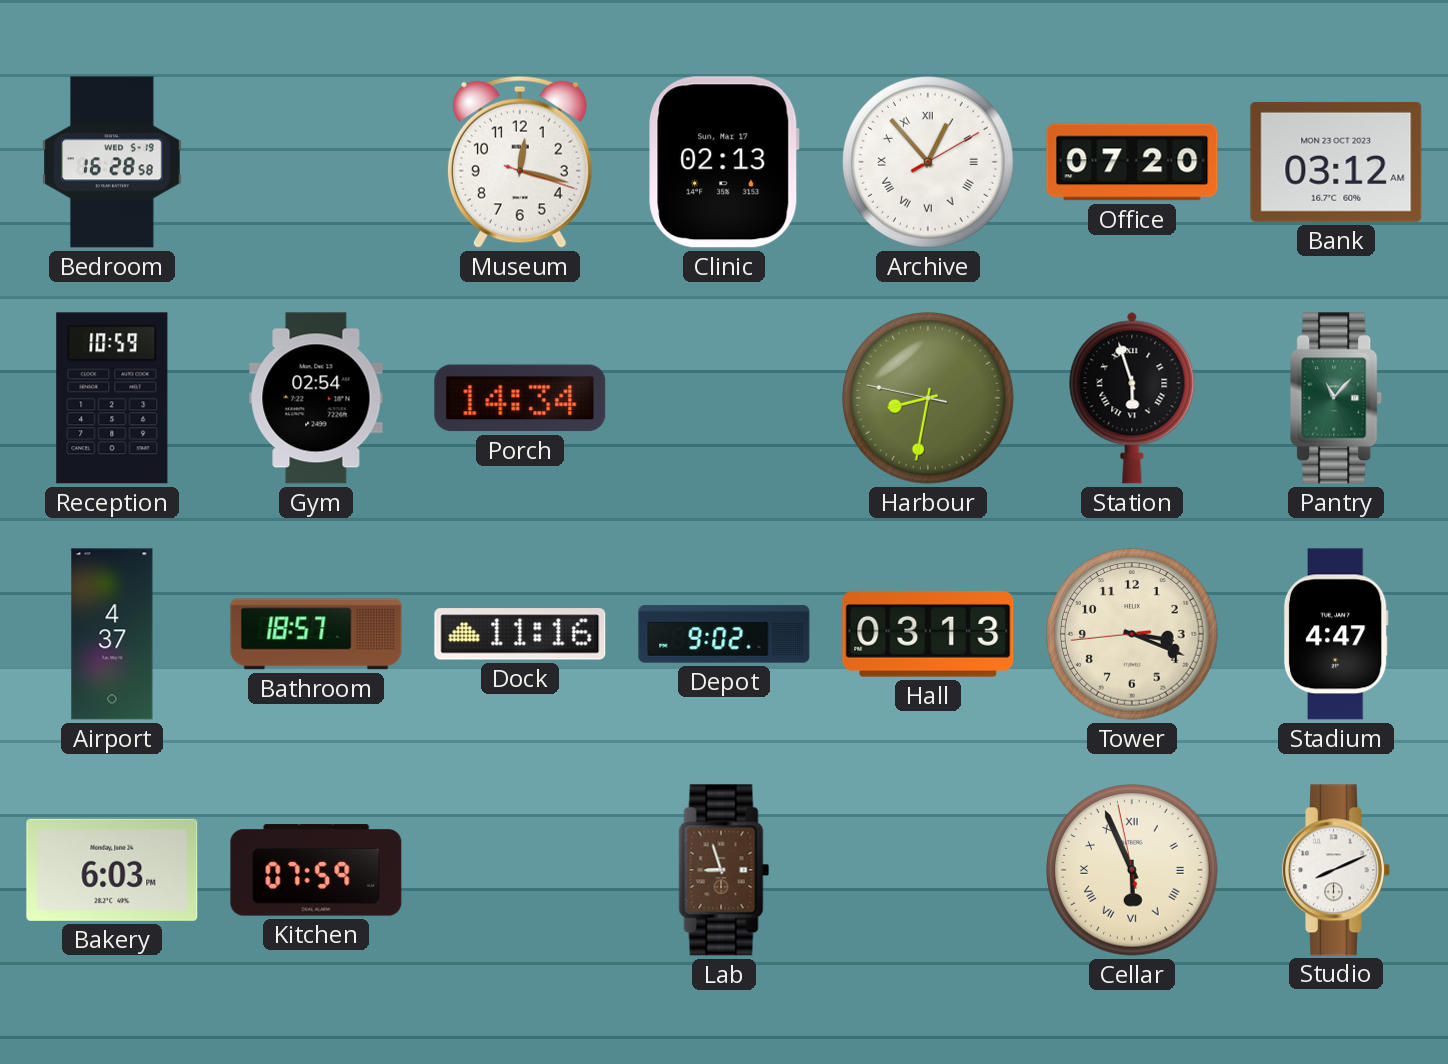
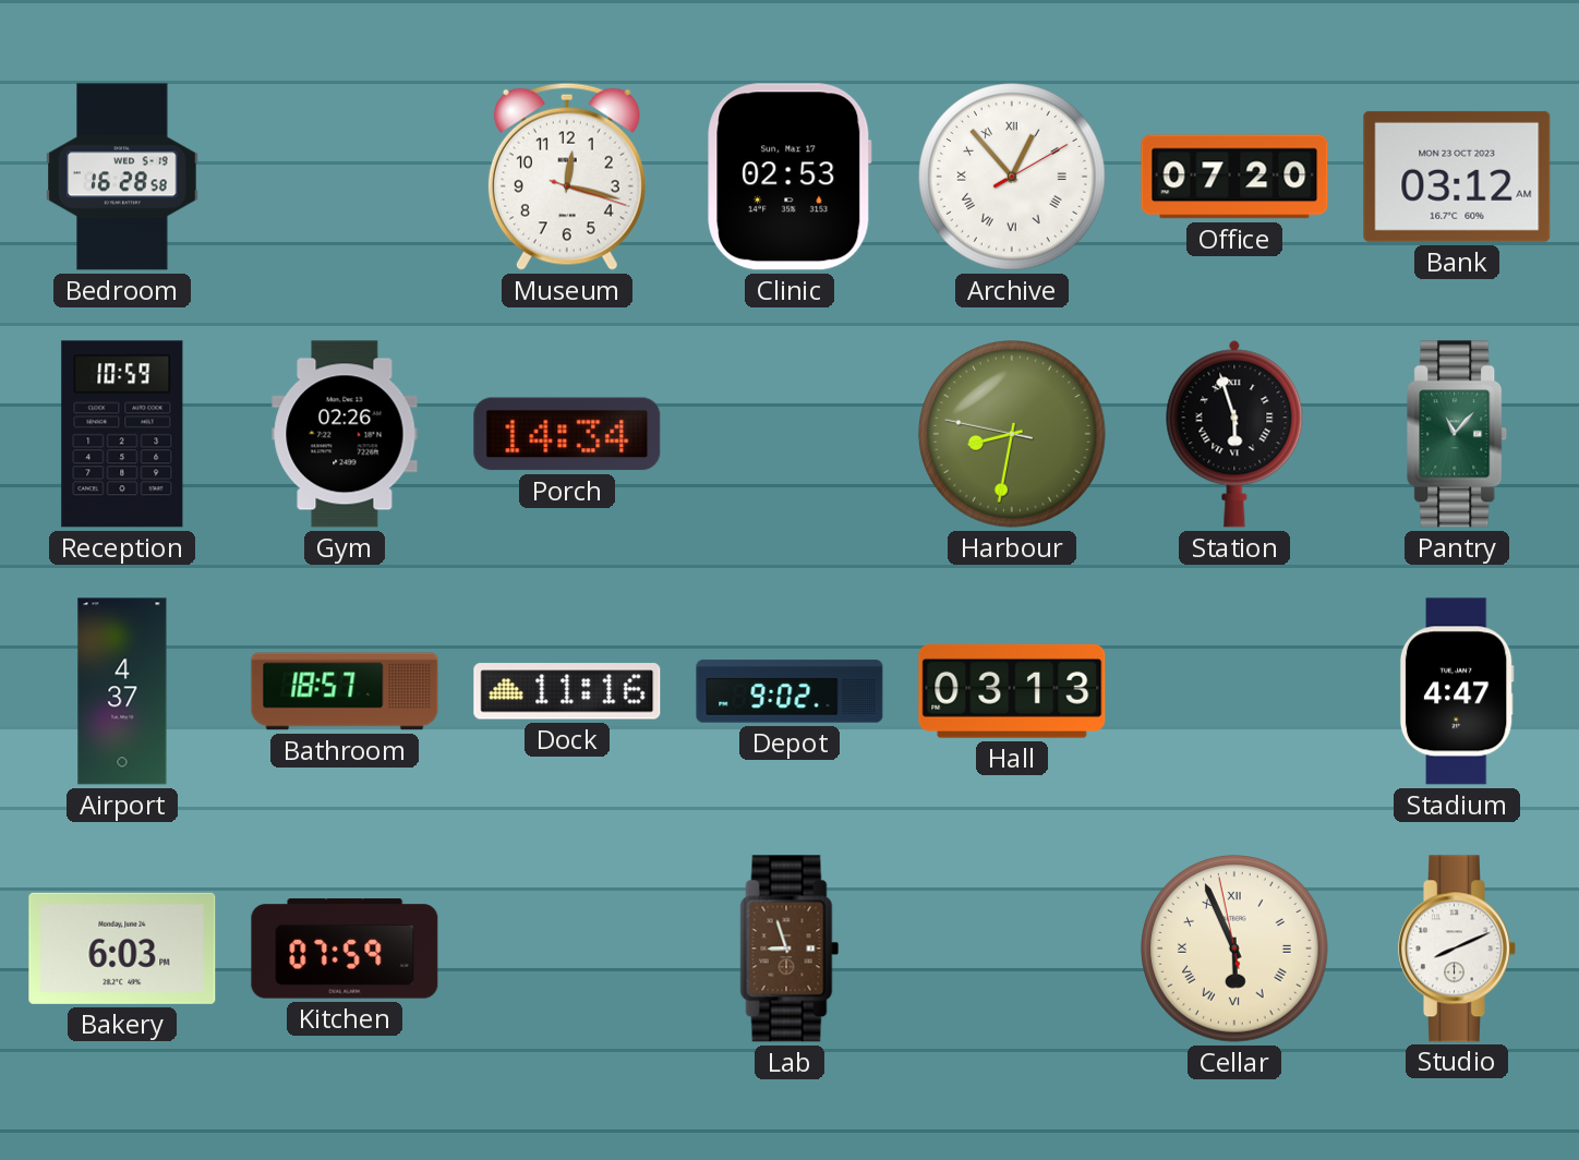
Clinic: 02:13 -> 02:53 (789, 177)
Gym: 02:54 -> 02:26 (345, 434)
Tower: 3:18 -> none (1132, 634)
